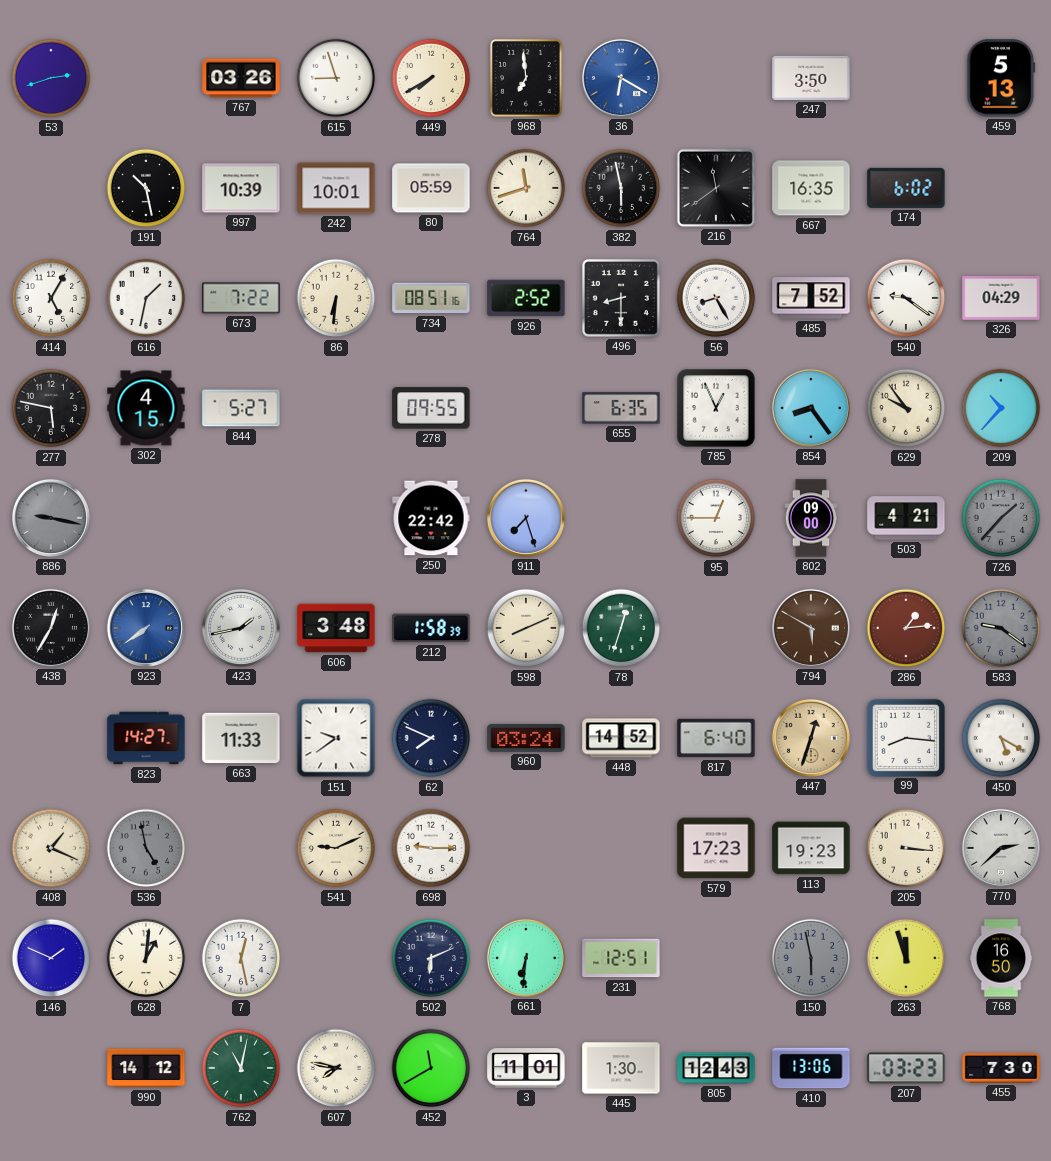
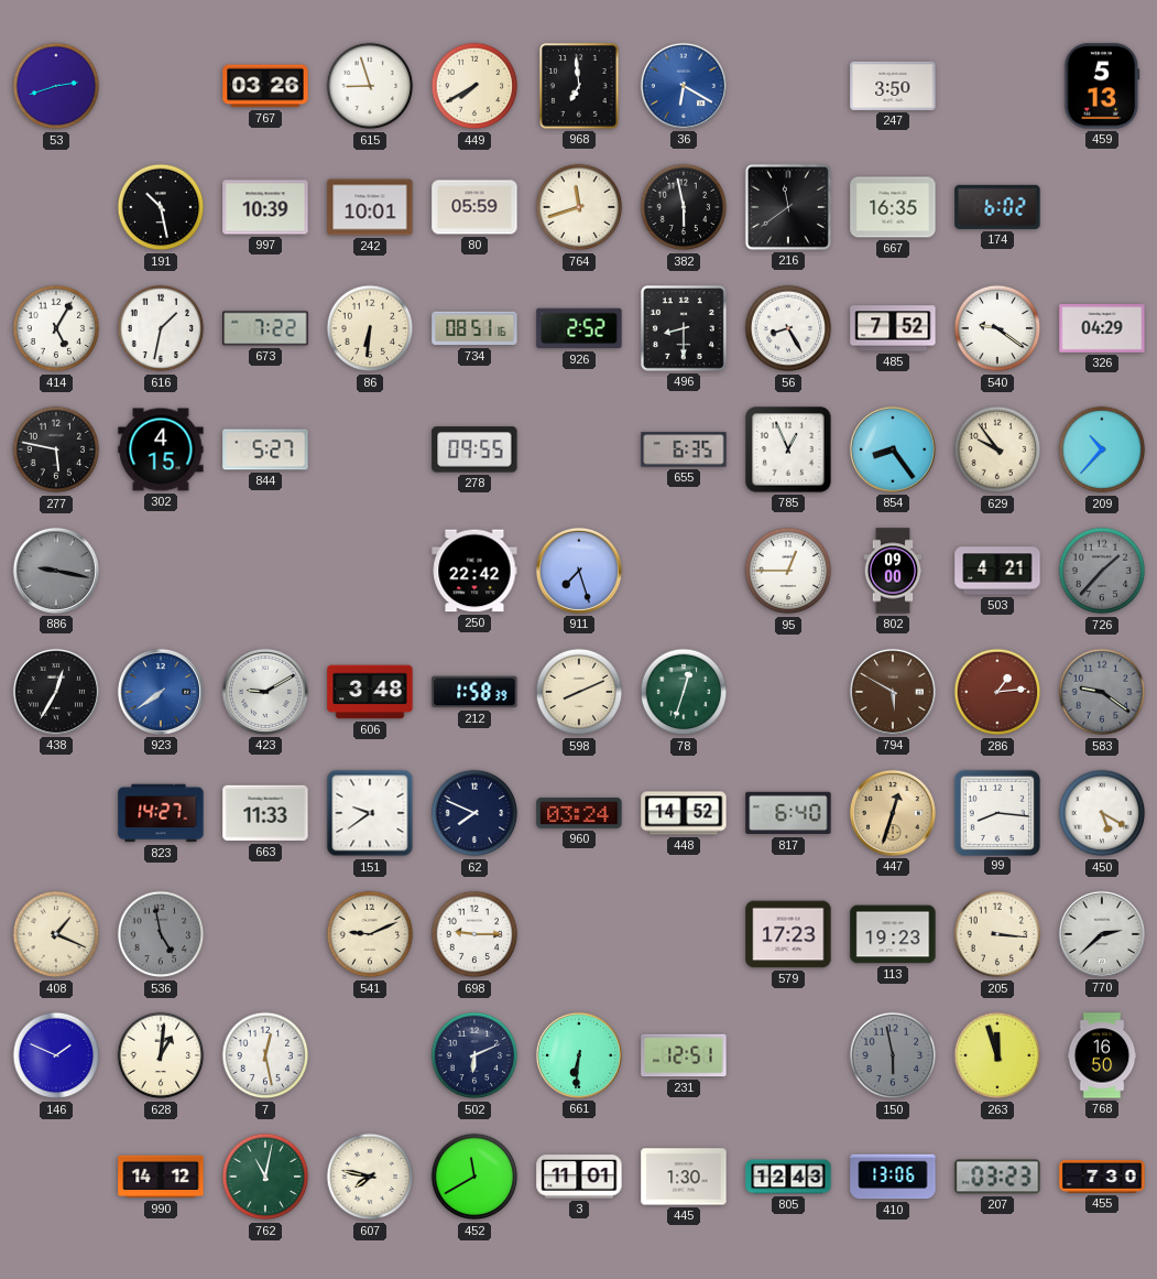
423: 1:43 -> 9:10 (265, 692)
